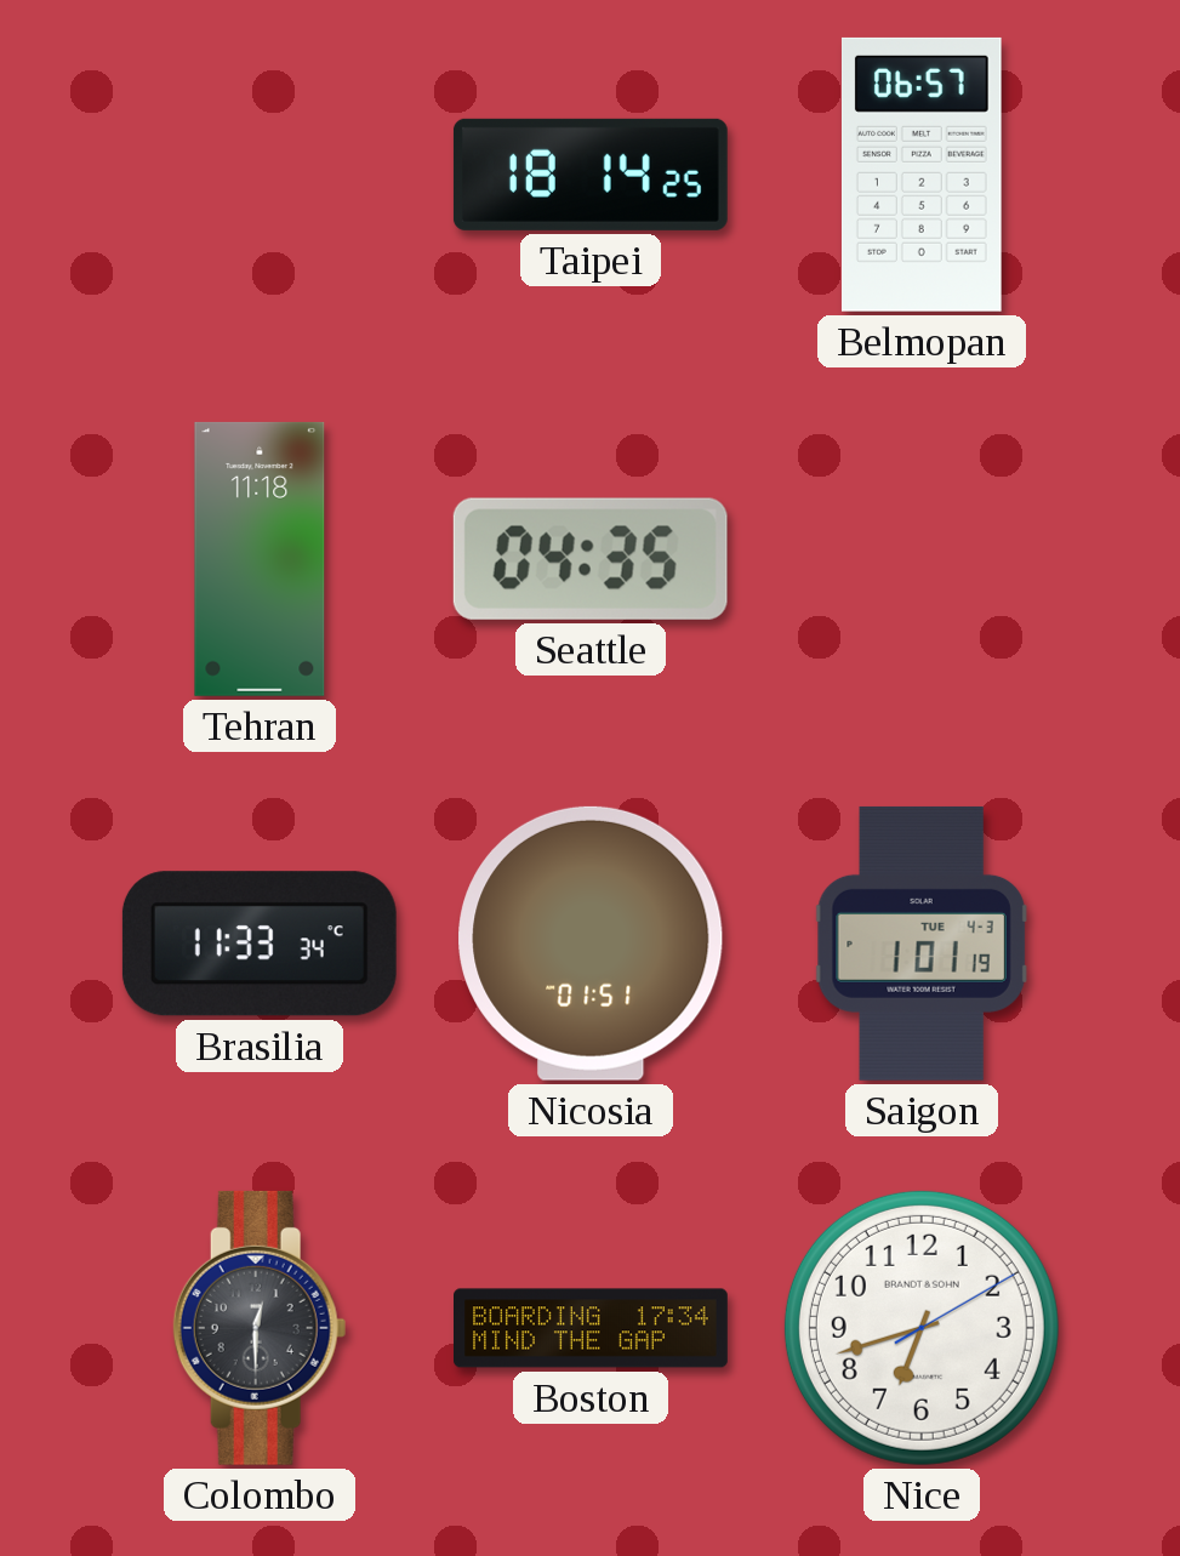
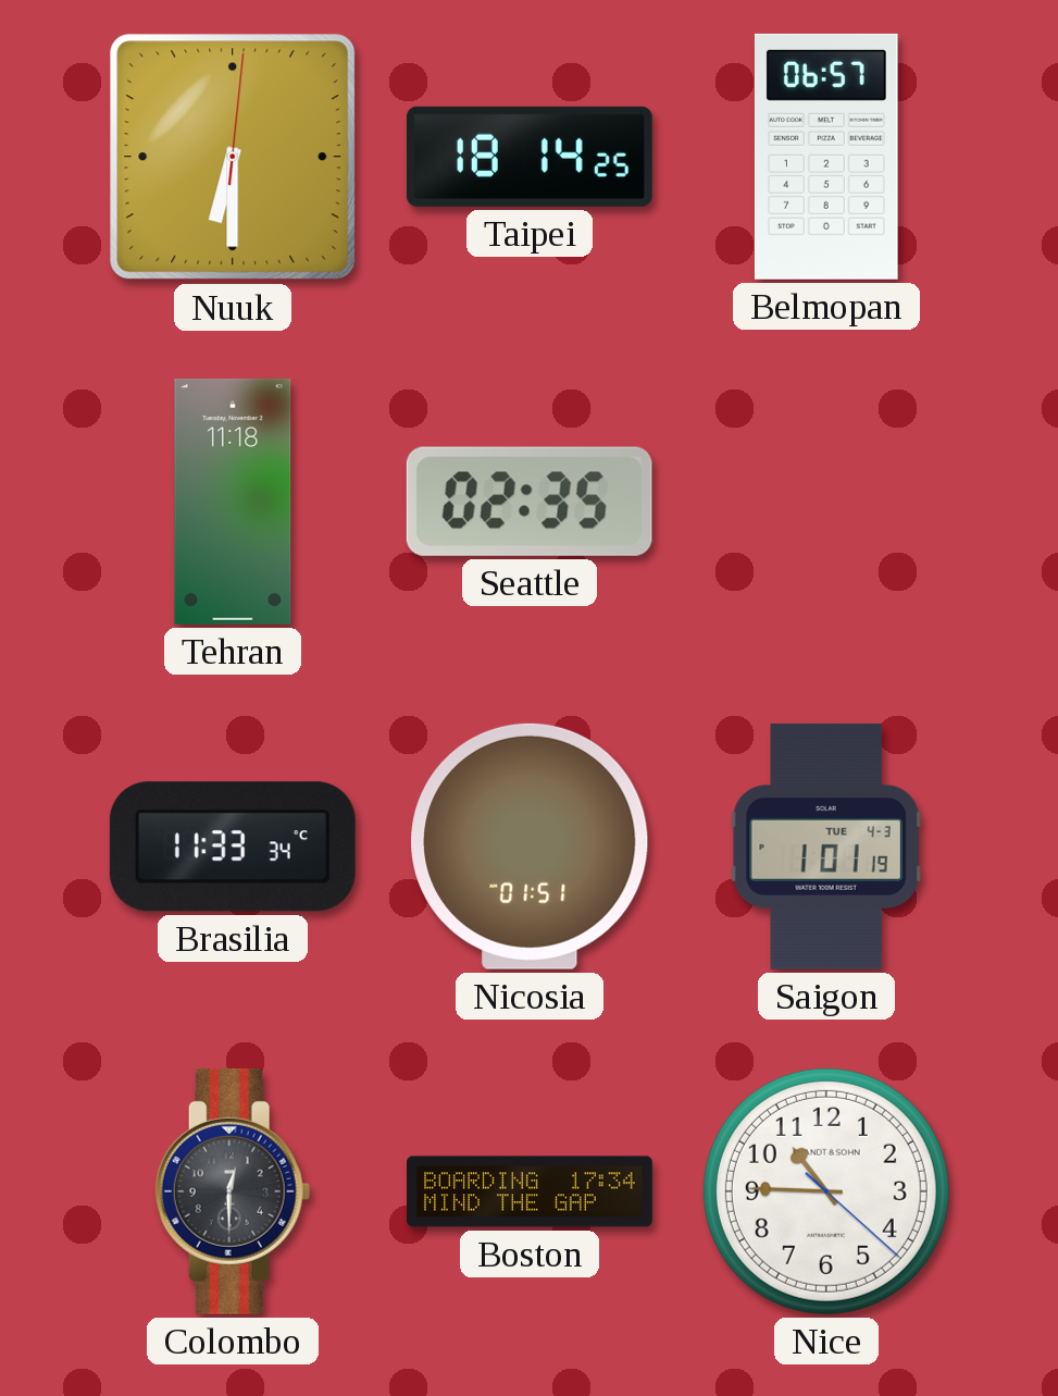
Nuuk: none -> 6:30 (233, 157)
Seattle: 04:35 -> 02:35 (530, 502)
Nice: 6:42 -> 10:45 (826, 1191)
